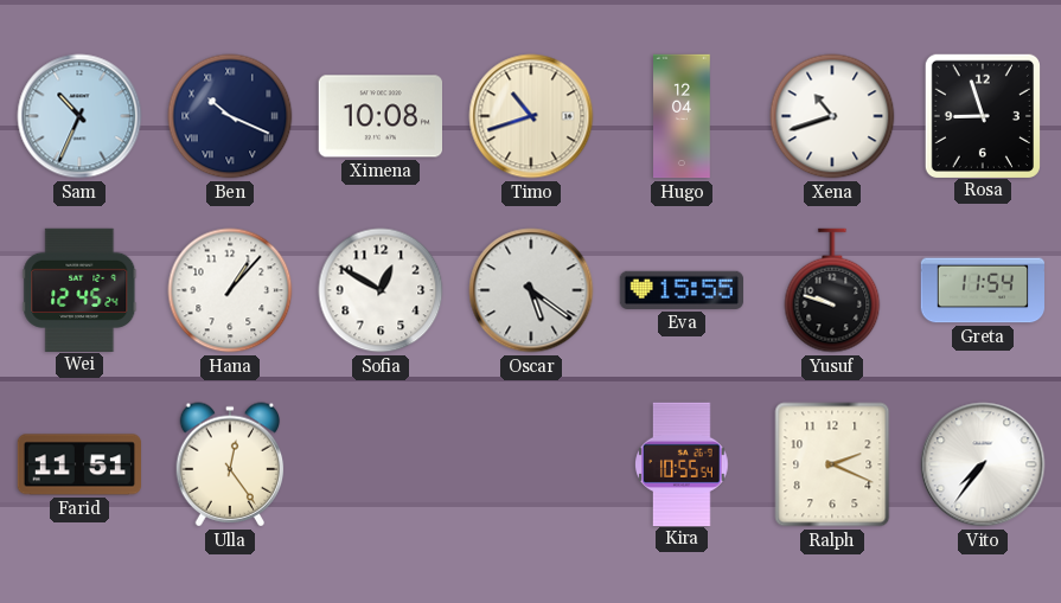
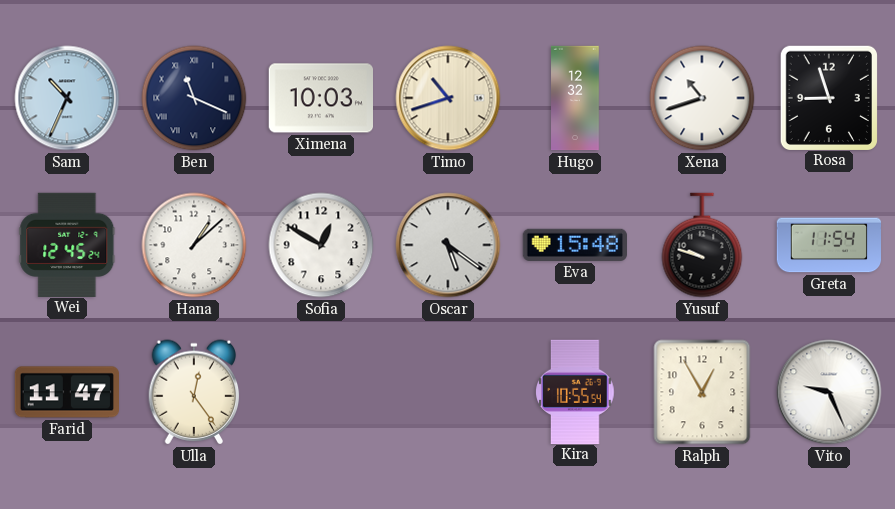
Ben: 10:19 -> 11:19 (194, 98)
Ximena: 10:08 -> 10:03 (320, 98)
Hugo: 12:04 -> 12:32 (575, 98)
Hana: 1:07 -> 1:08 (194, 245)
Eva: 15:55 -> 15:48 (574, 245)
Farid: 11:51 -> 11:47 (66, 392)
Ralph: 2:19 -> 12:55 (702, 392)
Vito: 7:36 -> 9:26 (829, 392)
